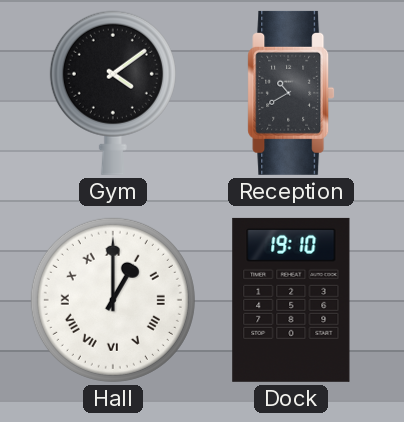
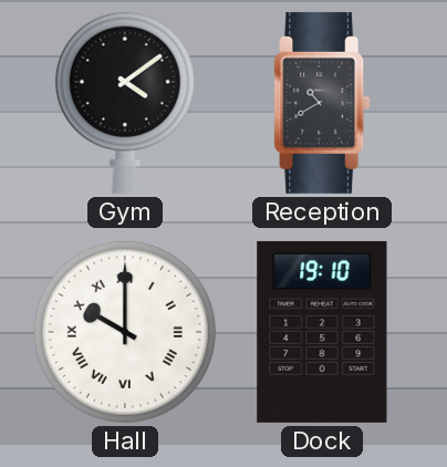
Hall: 1:00 -> 10:00 (125, 332)
